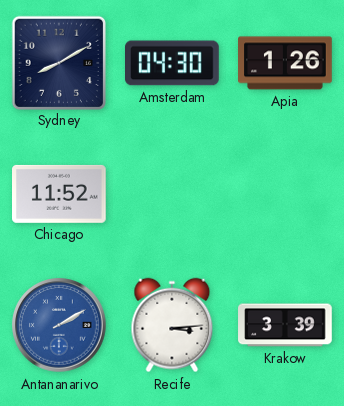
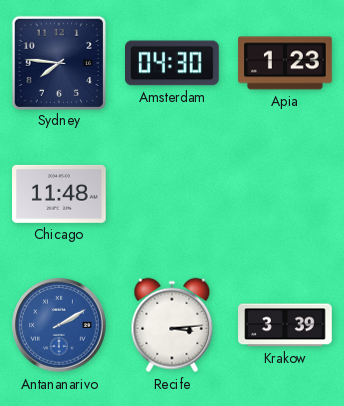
Sydney: 8:10 -> 7:46 (58, 62)
Apia: 1:26 -> 1:23 (285, 63)
Chicago: 11:52 -> 11:48 (60, 194)
